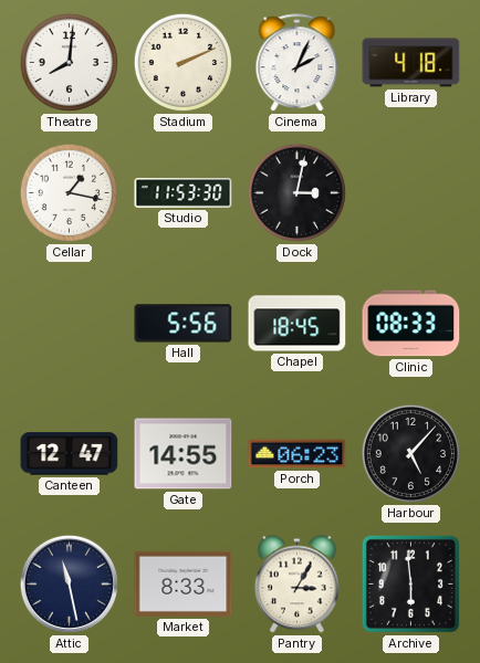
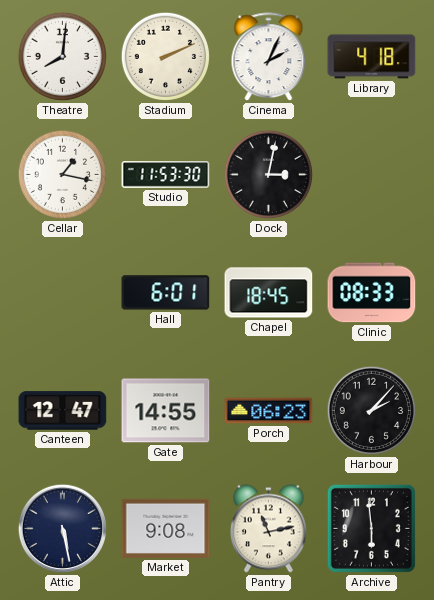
Hall: 5:56 -> 6:01 (166, 293)
Harbour: 5:07 -> 2:07 (371, 410)
Attic: 11:28 -> 5:28 (62, 528)
Market: 8:33 -> 9:08 (166, 528)
Pantry: 3:05 -> 11:13 (268, 529)
